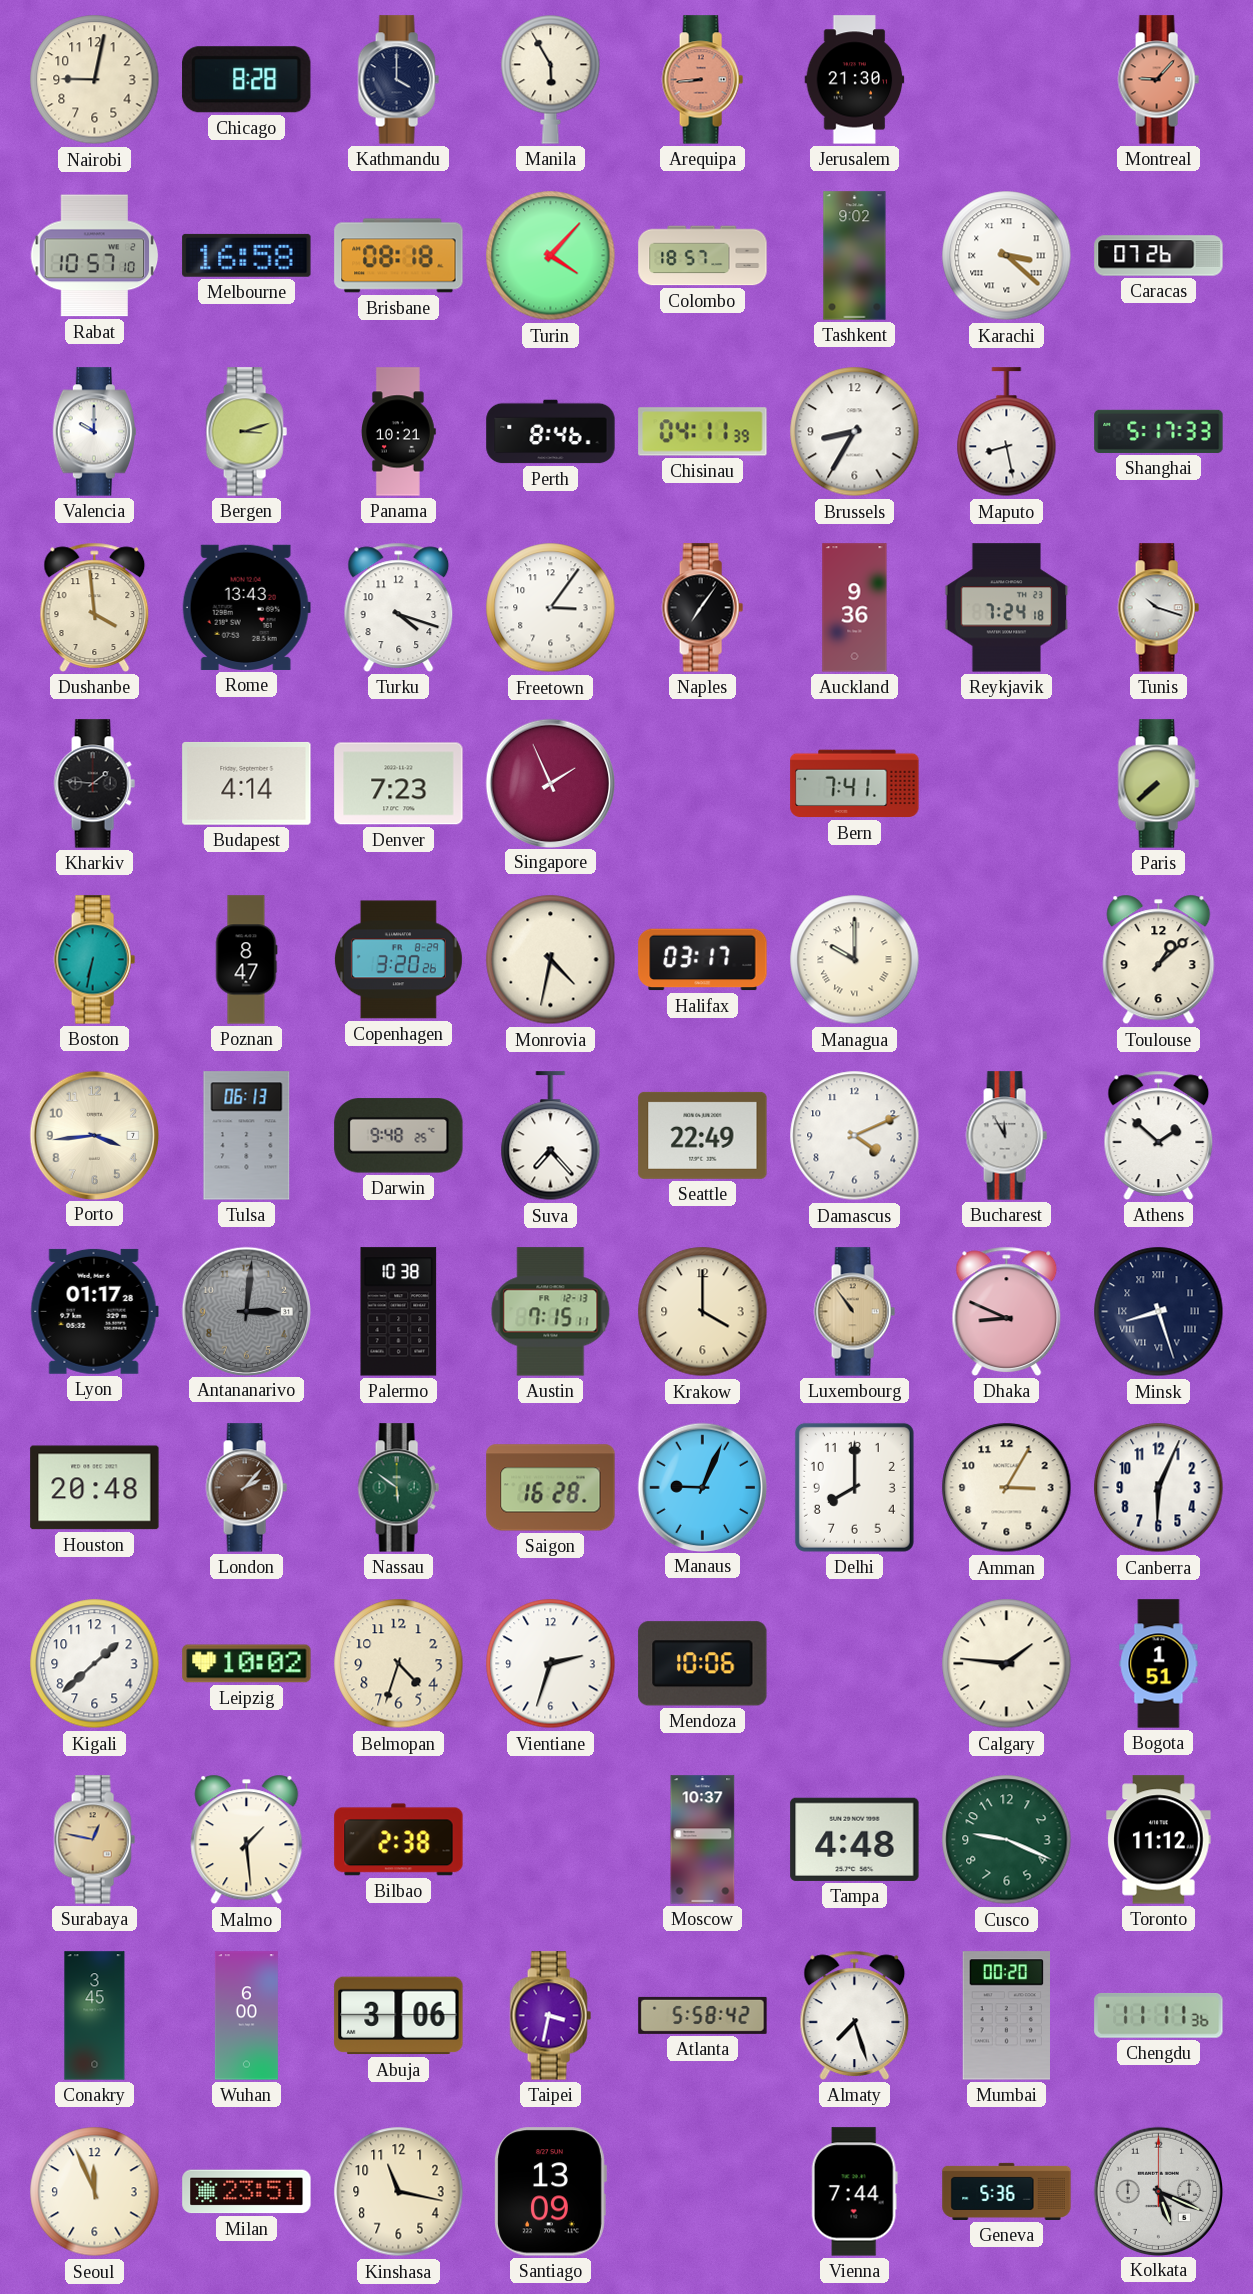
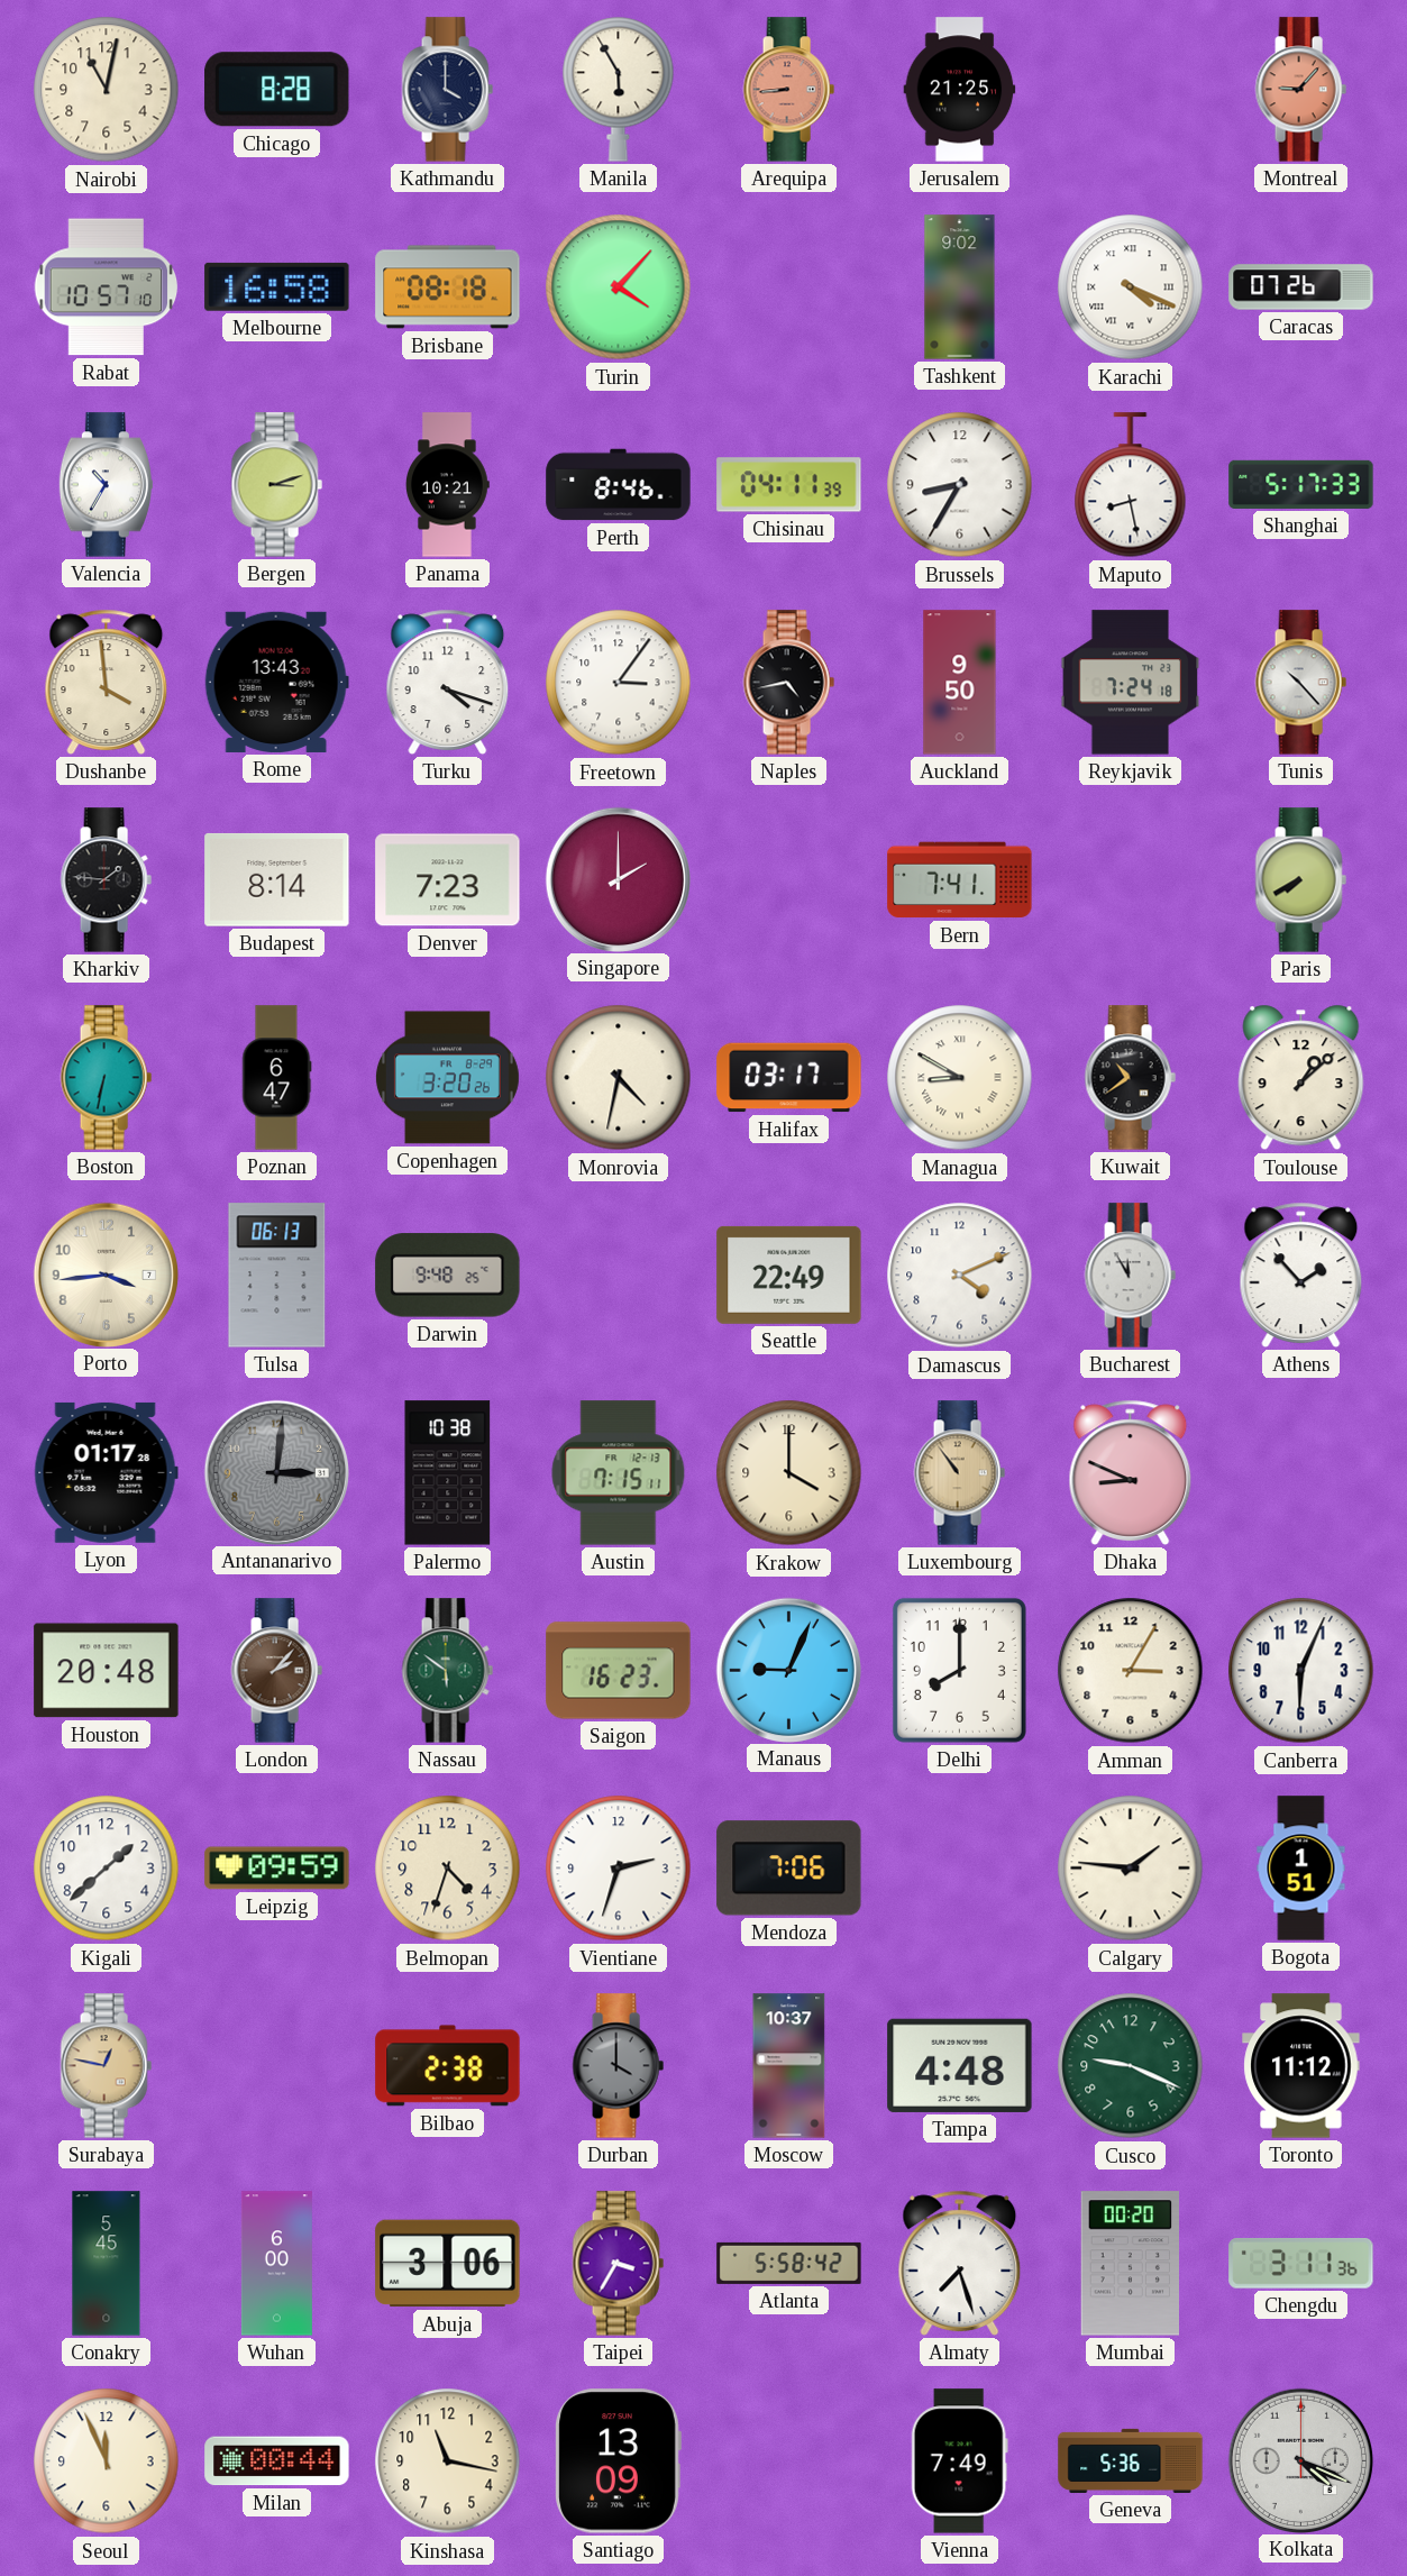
Nairobi: 9:02 -> 11:02 (107, 90)
Jerusalem: 21:30 -> 21:25 (960, 90)
Colombo: 18:57 -> none (703, 256)
Karachi: 3:22 -> 4:19 (1131, 287)
Valencia: 10:00 -> 10:35 (107, 485)
Naples: 7:06 -> 4:43 (788, 683)
Auckland: 9:36 -> 9:50 (960, 683)
Tunis: 10:18 -> 10:23 (1300, 683)
Budapest: 4:14 -> 8:14 (277, 879)
Singapore: 1:56 -> 2:00 (618, 879)
Paris: 7:38 -> 7:40 (1300, 880)
Poznan: 8:47 -> 6:47 (276, 1078)
Managua: 10:00 -> 8:50 (960, 1078)
Kuwait: none -> 10:39 (1130, 1078)
Suva: 7:23 -> none (551, 1136)
Athens: 1:52 -> 1:53 (1301, 1275)
Minsk: 8:27 -> none (1159, 1312)
Saigon: 16:28 -> 16:23 (619, 1671)
Leipzig: 10:02 -> 09:59 (277, 1869)
Mendoza: 10:06 -> 7:06 (789, 1869)
Malmo: 1:29 -> none (247, 1840)
Durban: none -> 4:00 (618, 2066)
Conakry: 3:45 -> 5:45 (107, 2264)
Taipei: 3:32 -> 3:35 (618, 2264)
Chengdu: 11:11 -> 3:11 (1301, 2264)
Milan: 23:51 -> 00:44 (277, 2461)
Vienna: 7:44 -> 7:49 (959, 2461)
Kolkata: 5:19 -> 4:19 (1300, 2460)
